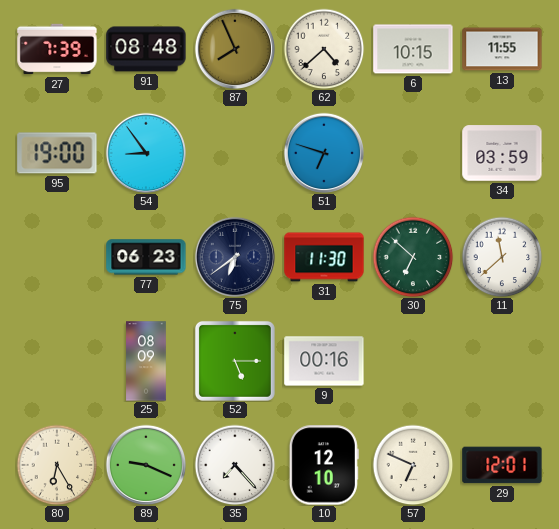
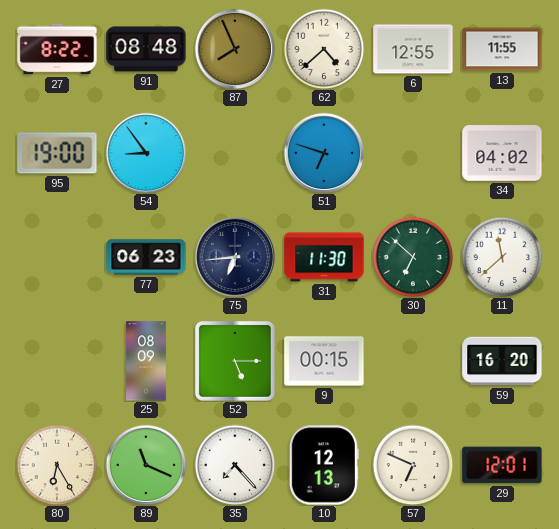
27: 7:39 -> 8:22 (57, 49)
6: 10:15 -> 12:55 (413, 49)
34: 03:59 -> 04:02 (502, 153)
75: 6:39 -> 6:44 (234, 256)
9: 00:16 -> 00:15 (324, 361)
59: none -> 16:20 (502, 361)
89: 9:19 -> 11:19 (145, 464)
10: 12:10 -> 12:13 (324, 465)
